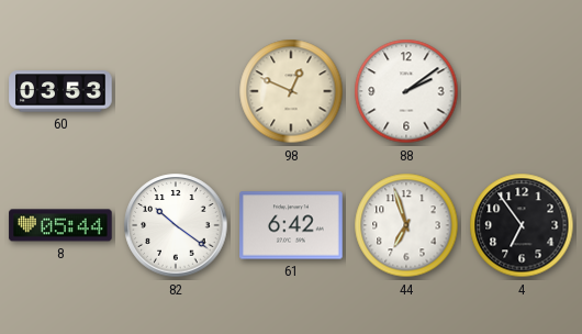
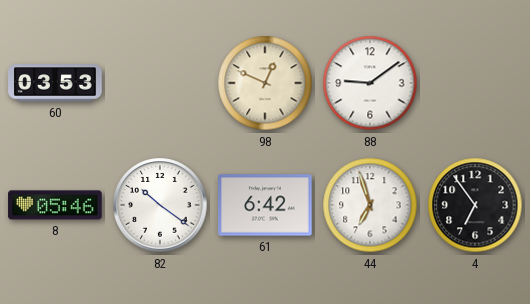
88: 2:09 -> 9:09 (370, 83)
8: 05:44 -> 05:46 (55, 205)
